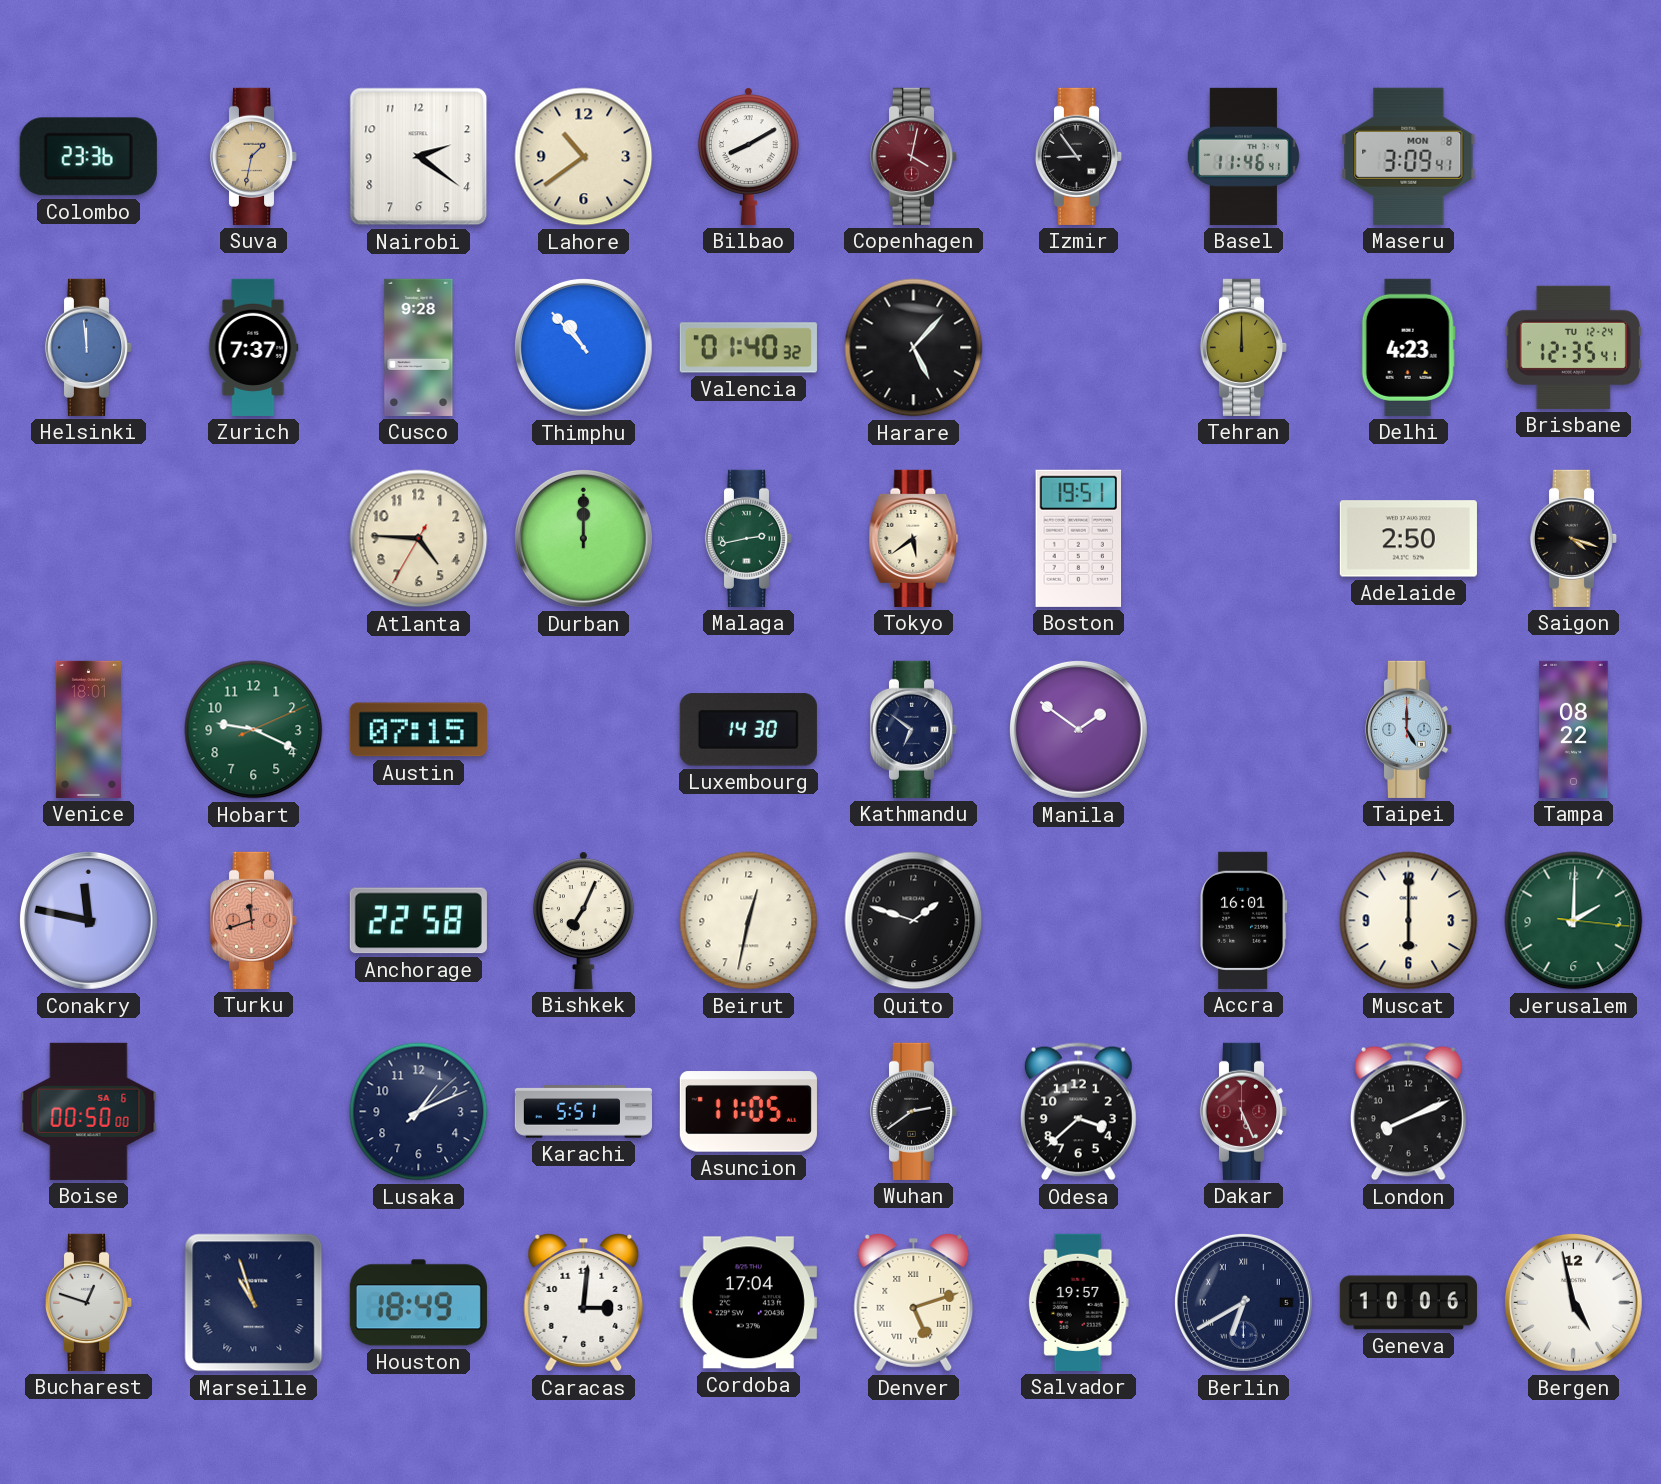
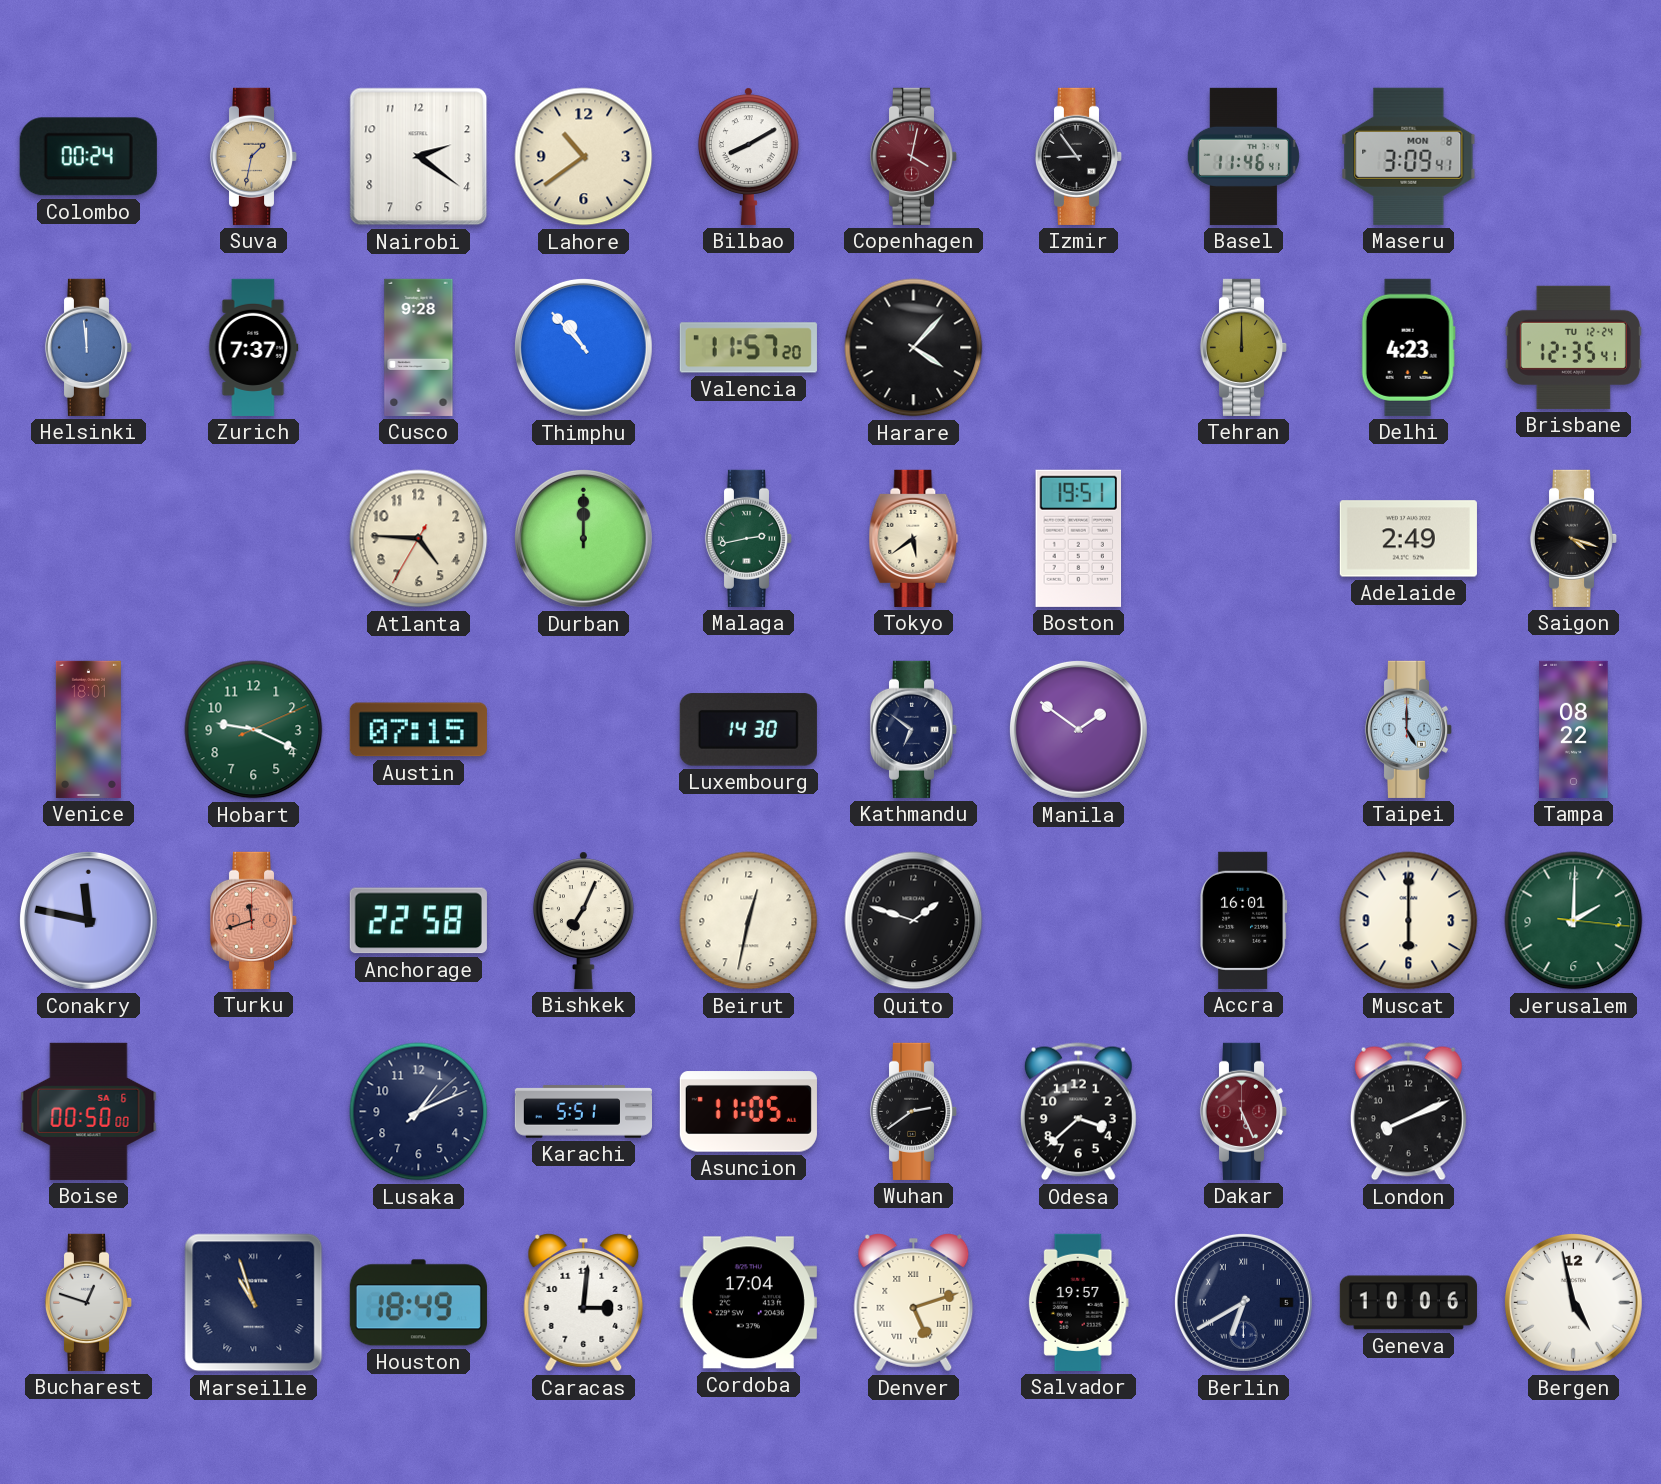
Colombo: 23:36 -> 00:24 (88, 157)
Valencia: 01:40 -> 11:57 (748, 348)
Harare: 5:07 -> 4:07 (914, 348)
Adelaide: 2:50 -> 2:49 (1408, 539)
